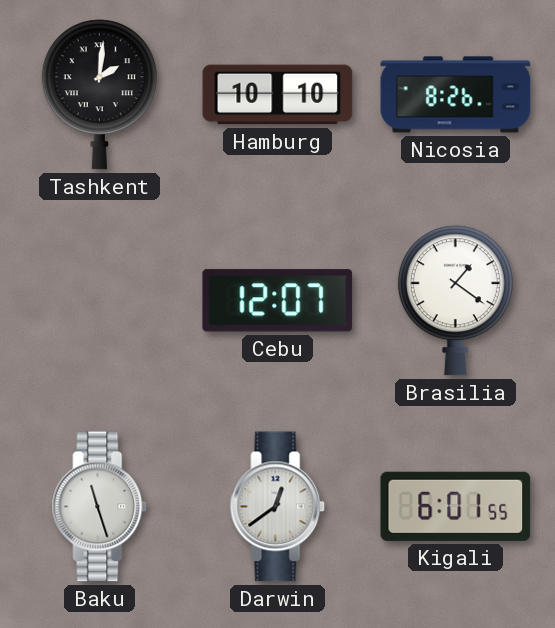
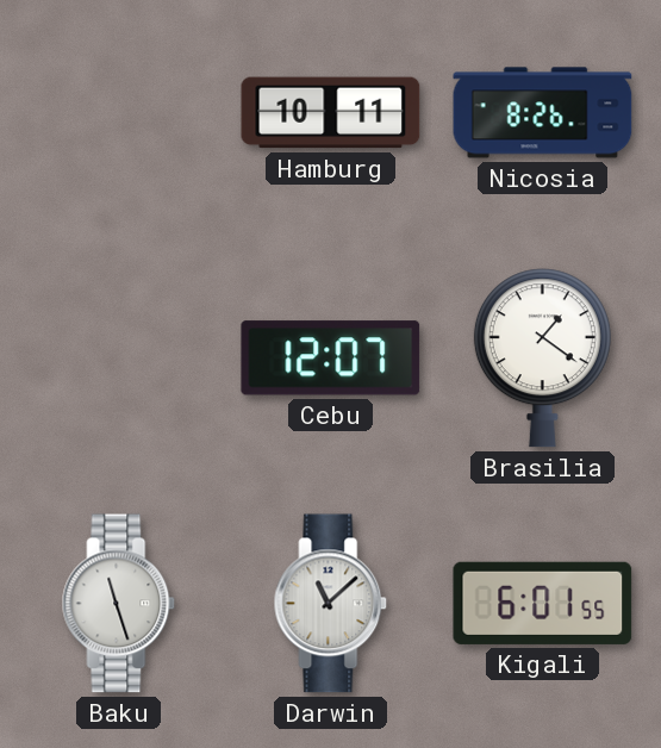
Tashkent: 2:01 -> none (99, 95)
Hamburg: 10:10 -> 10:11 (331, 113)
Darwin: 12:39 -> 11:08 (331, 604)
